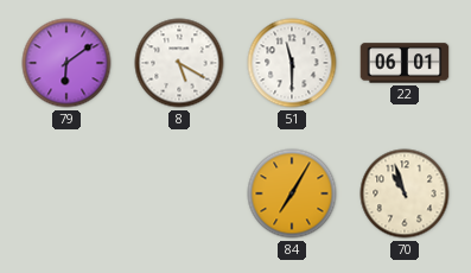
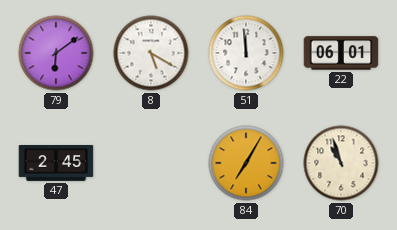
51: 11:30 -> 11:59 (246, 53)
47: none -> 2:45 (56, 164)
